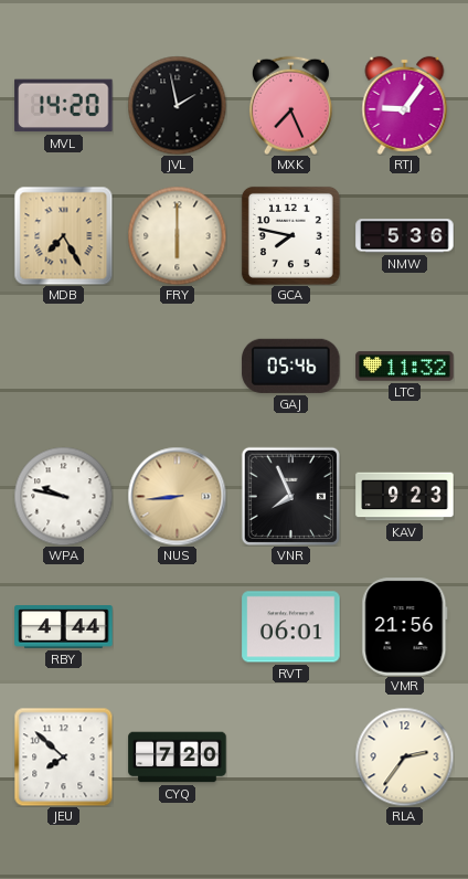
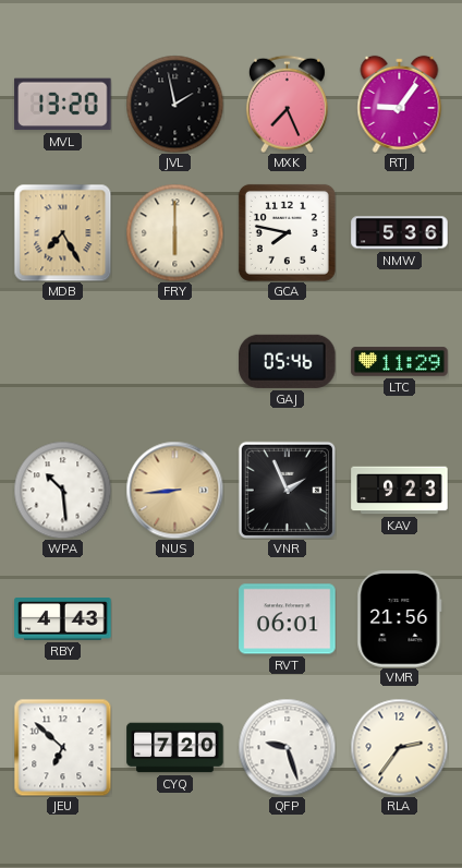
MVL: 14:20 -> 13:20 (63, 105)
LTC: 11:32 -> 11:29 (400, 362)
WPA: 9:47 -> 10:29 (62, 490)
VNR: 7:56 -> 1:56 (287, 490)
RBY: 4:44 -> 4:43 (63, 619)
JEU: 7:52 -> 6:52 (62, 747)
QFP: none -> 9:27 (287, 747)
